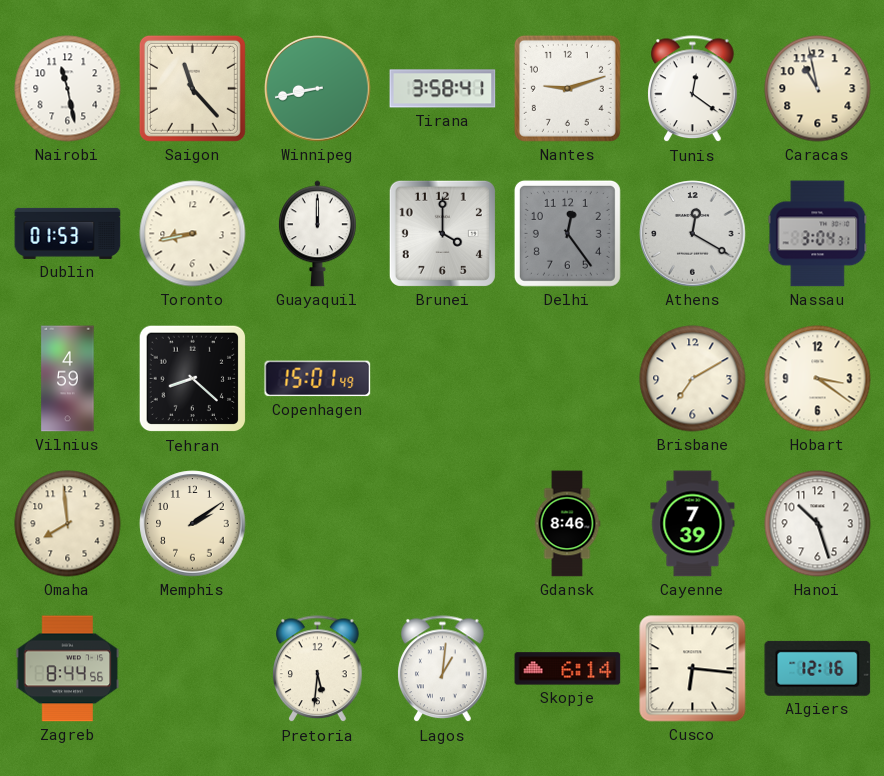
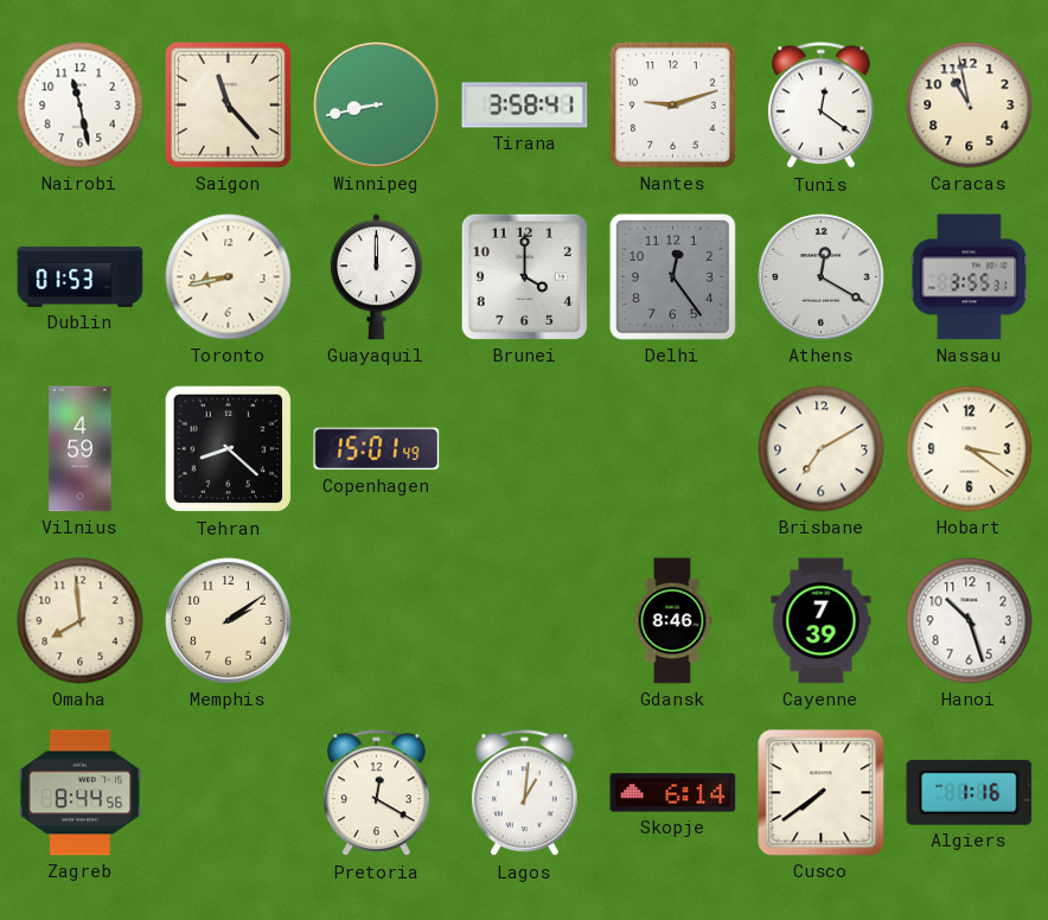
Nassau: 3:04 -> 3:55 (970, 277)
Pretoria: 5:31 -> 12:20 (377, 793)
Cusco: 6:16 -> 7:39 (822, 793)
Algiers: 12:16 -> 1:16 (970, 792)
